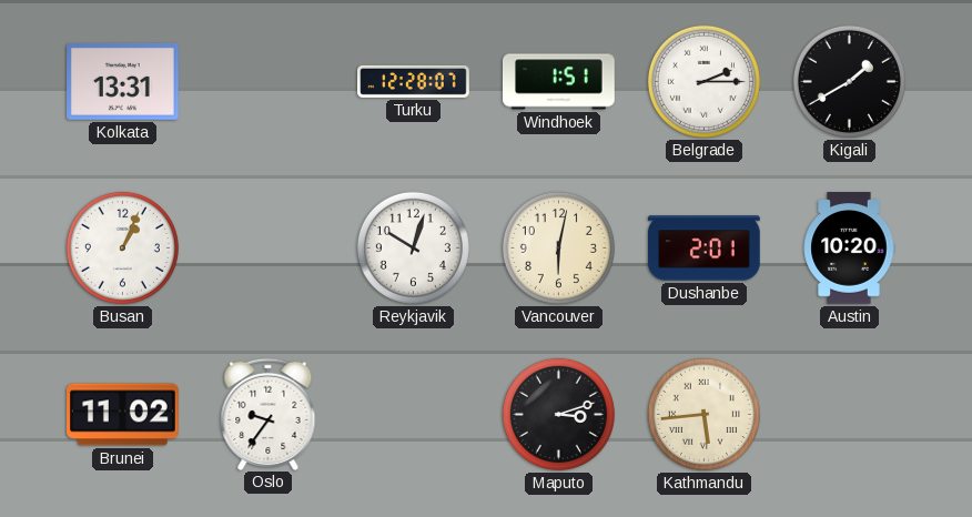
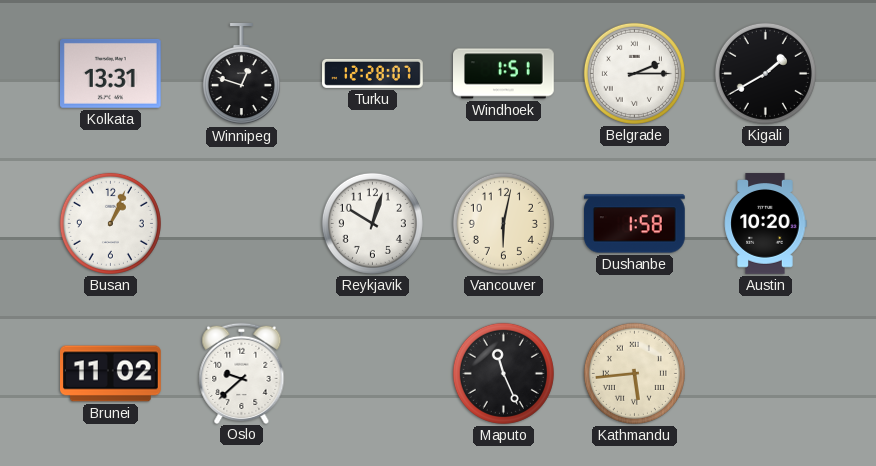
Winnipeg: none -> 12:48 (241, 75)
Dushanbe: 2:01 -> 1:58 (635, 224)
Oslo: 9:36 -> 9:38 (242, 373)
Maputo: 3:12 -> 11:26 (503, 373)
